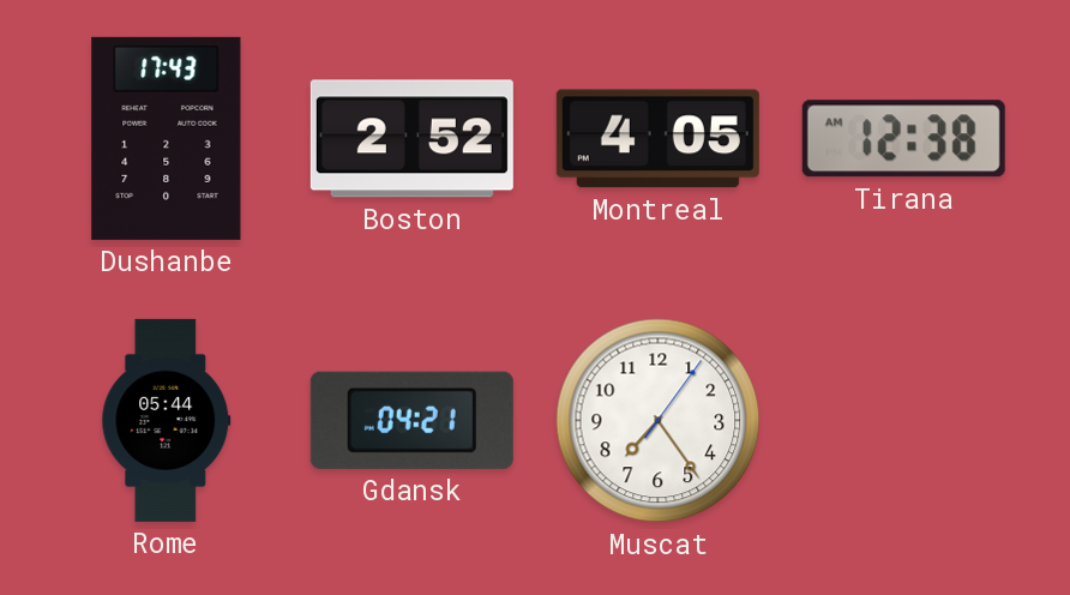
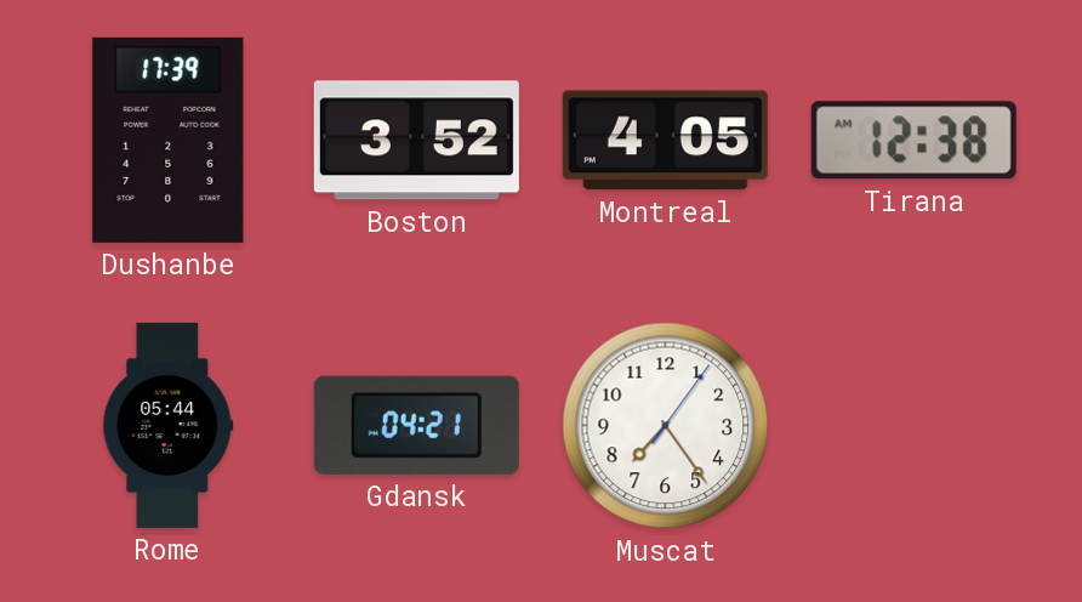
Dushanbe: 17:43 -> 17:39 (169, 140)
Boston: 2:52 -> 3:52 (416, 141)
